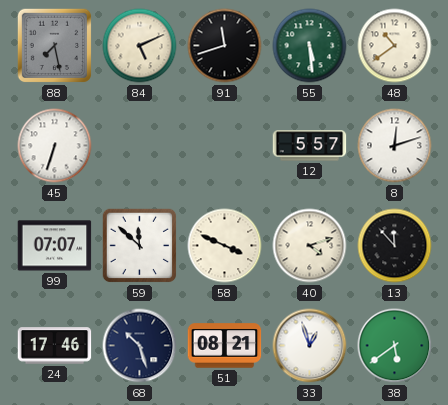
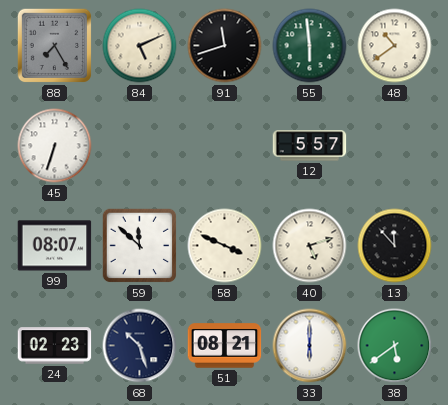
88: 7:28 -> 7:25 (55, 46)
55: 5:29 -> 5:59 (310, 46)
8: 12:12 -> none (395, 146)
99: 07:07 -> 08:07 (55, 246)
40: 4:12 -> 5:12 (310, 246)
24: 17:46 -> 02:23 (55, 346)
33: 12:57 -> 6:00 (310, 346)
